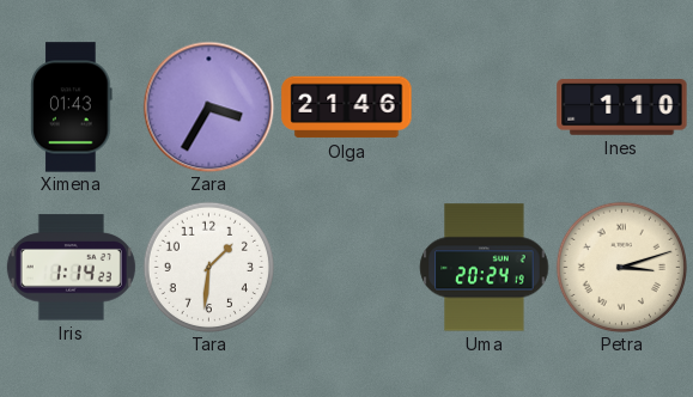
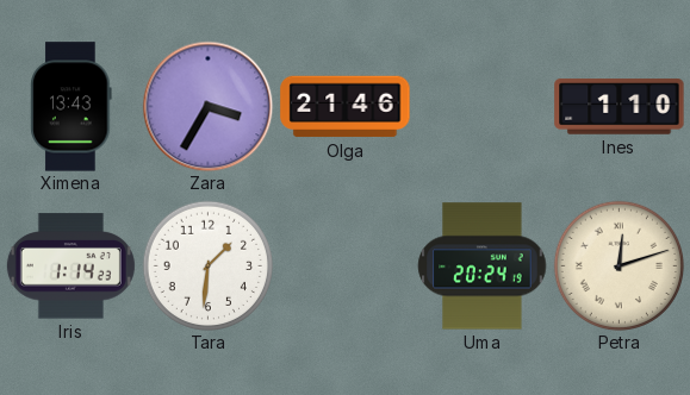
Ximena: 01:43 -> 13:43 (72, 107)
Petra: 3:12 -> 12:12 (618, 265)
